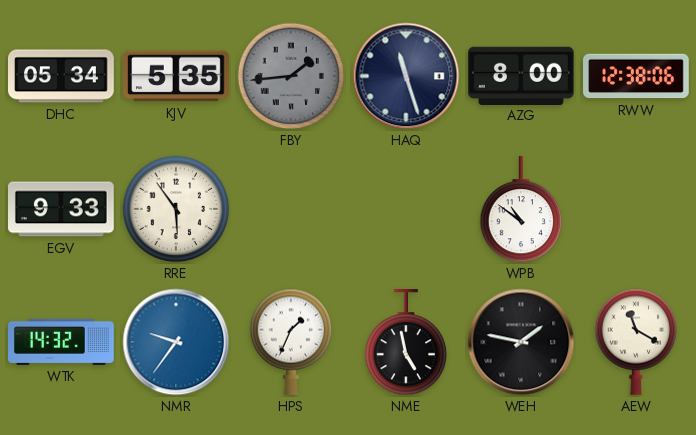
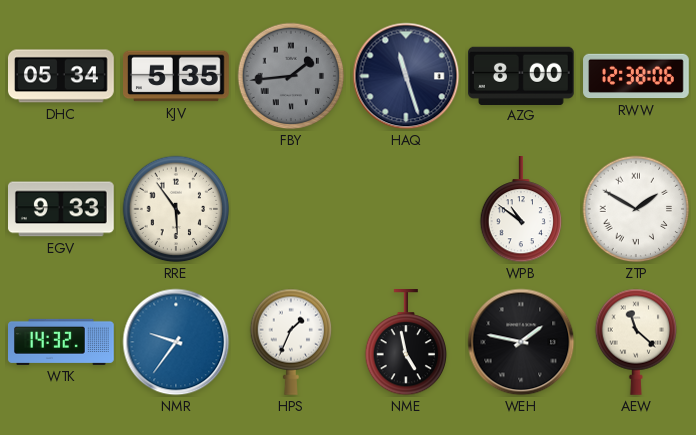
ZTP: none -> 1:50 (636, 209)
AEW: 11:20 -> 11:22 (636, 342)
